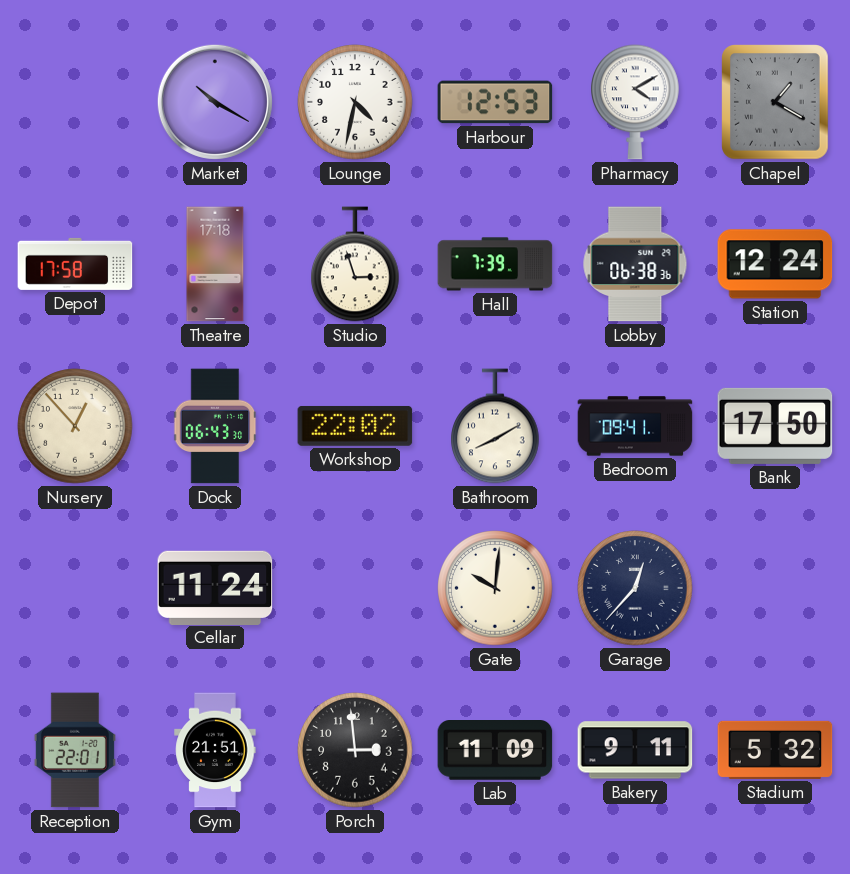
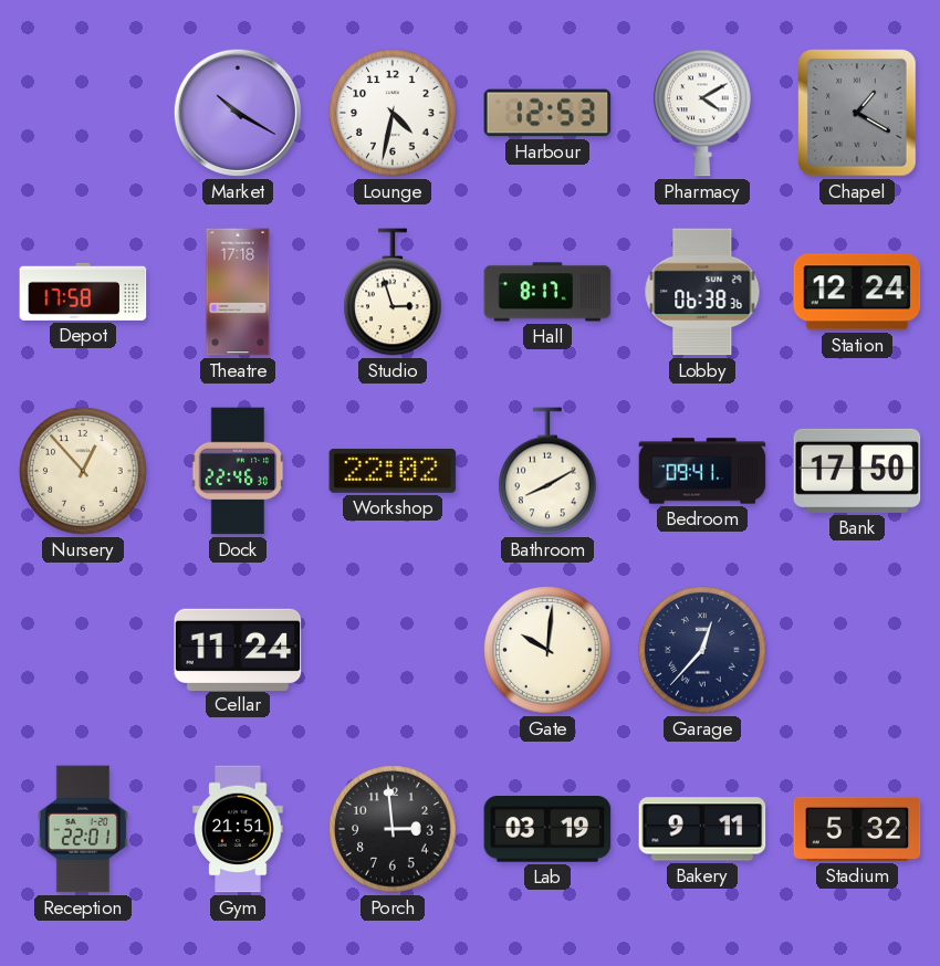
Hall: 7:39 -> 8:17 (547, 292)
Dock: 06:43 -> 22:46 (238, 471)
Lab: 11:09 -> 03:19 (547, 829)
